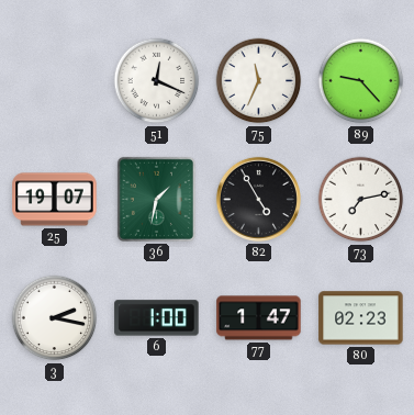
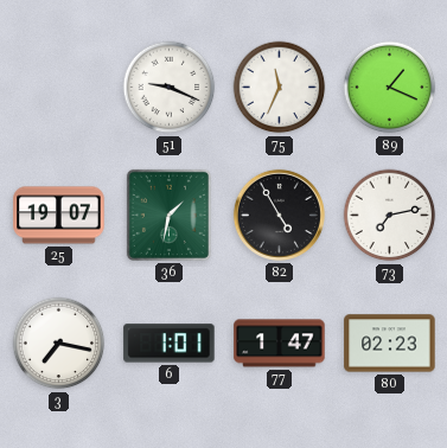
51: 12:19 -> 9:19 (170, 88)
89: 9:23 -> 1:19 (390, 88)
3: 2:17 -> 7:17 (59, 344)
6: 1:00 -> 1:01 (170, 344)
